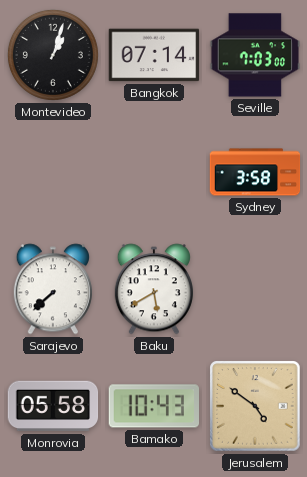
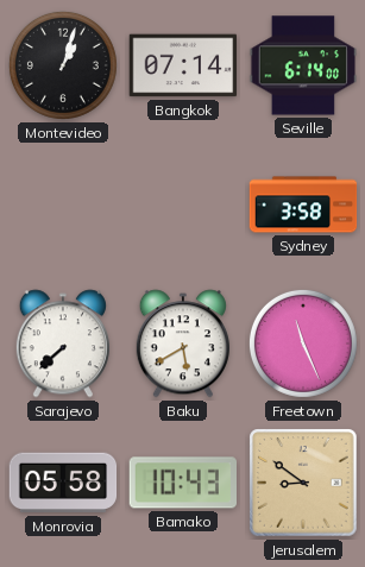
Seville: 7:03 -> 6:14 (303, 65)
Freetown: none -> 11:26 (303, 344)
Jerusalem: 4:51 -> 8:51 (303, 483)
